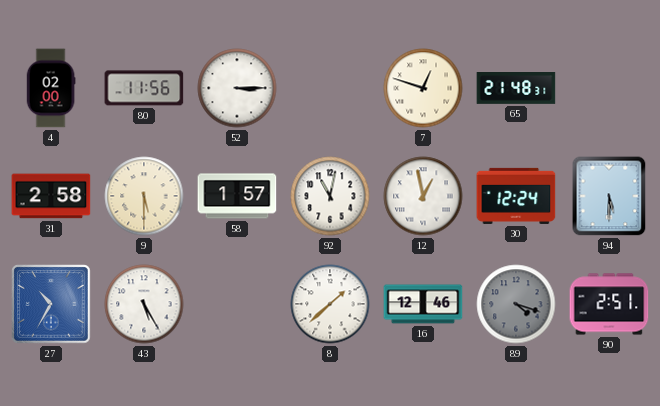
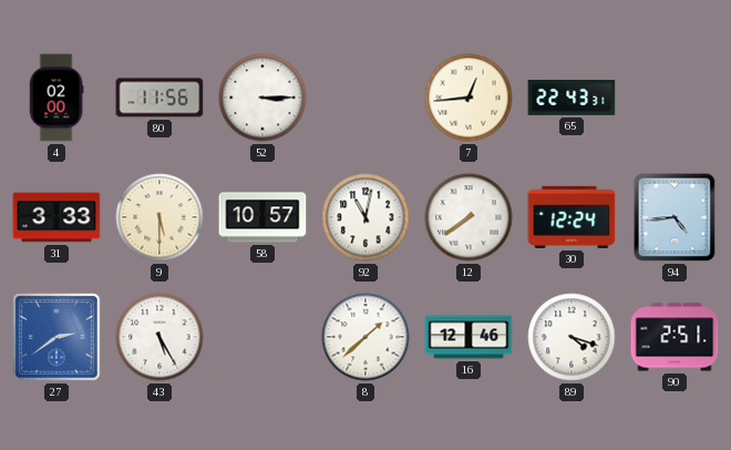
7: 12:48 -> 12:44 (469, 98)
65: 21:48 -> 22:43 (572, 99)
31: 2:58 -> 3:33 (56, 217)
58: 1:57 -> 10:57 (262, 217)
12: 12:58 -> 7:39 (469, 217)
94: 5:30 -> 4:44 (675, 217)
27: 10:35 -> 2:39 (56, 337)
89 dial: grey -> white (572, 337)
